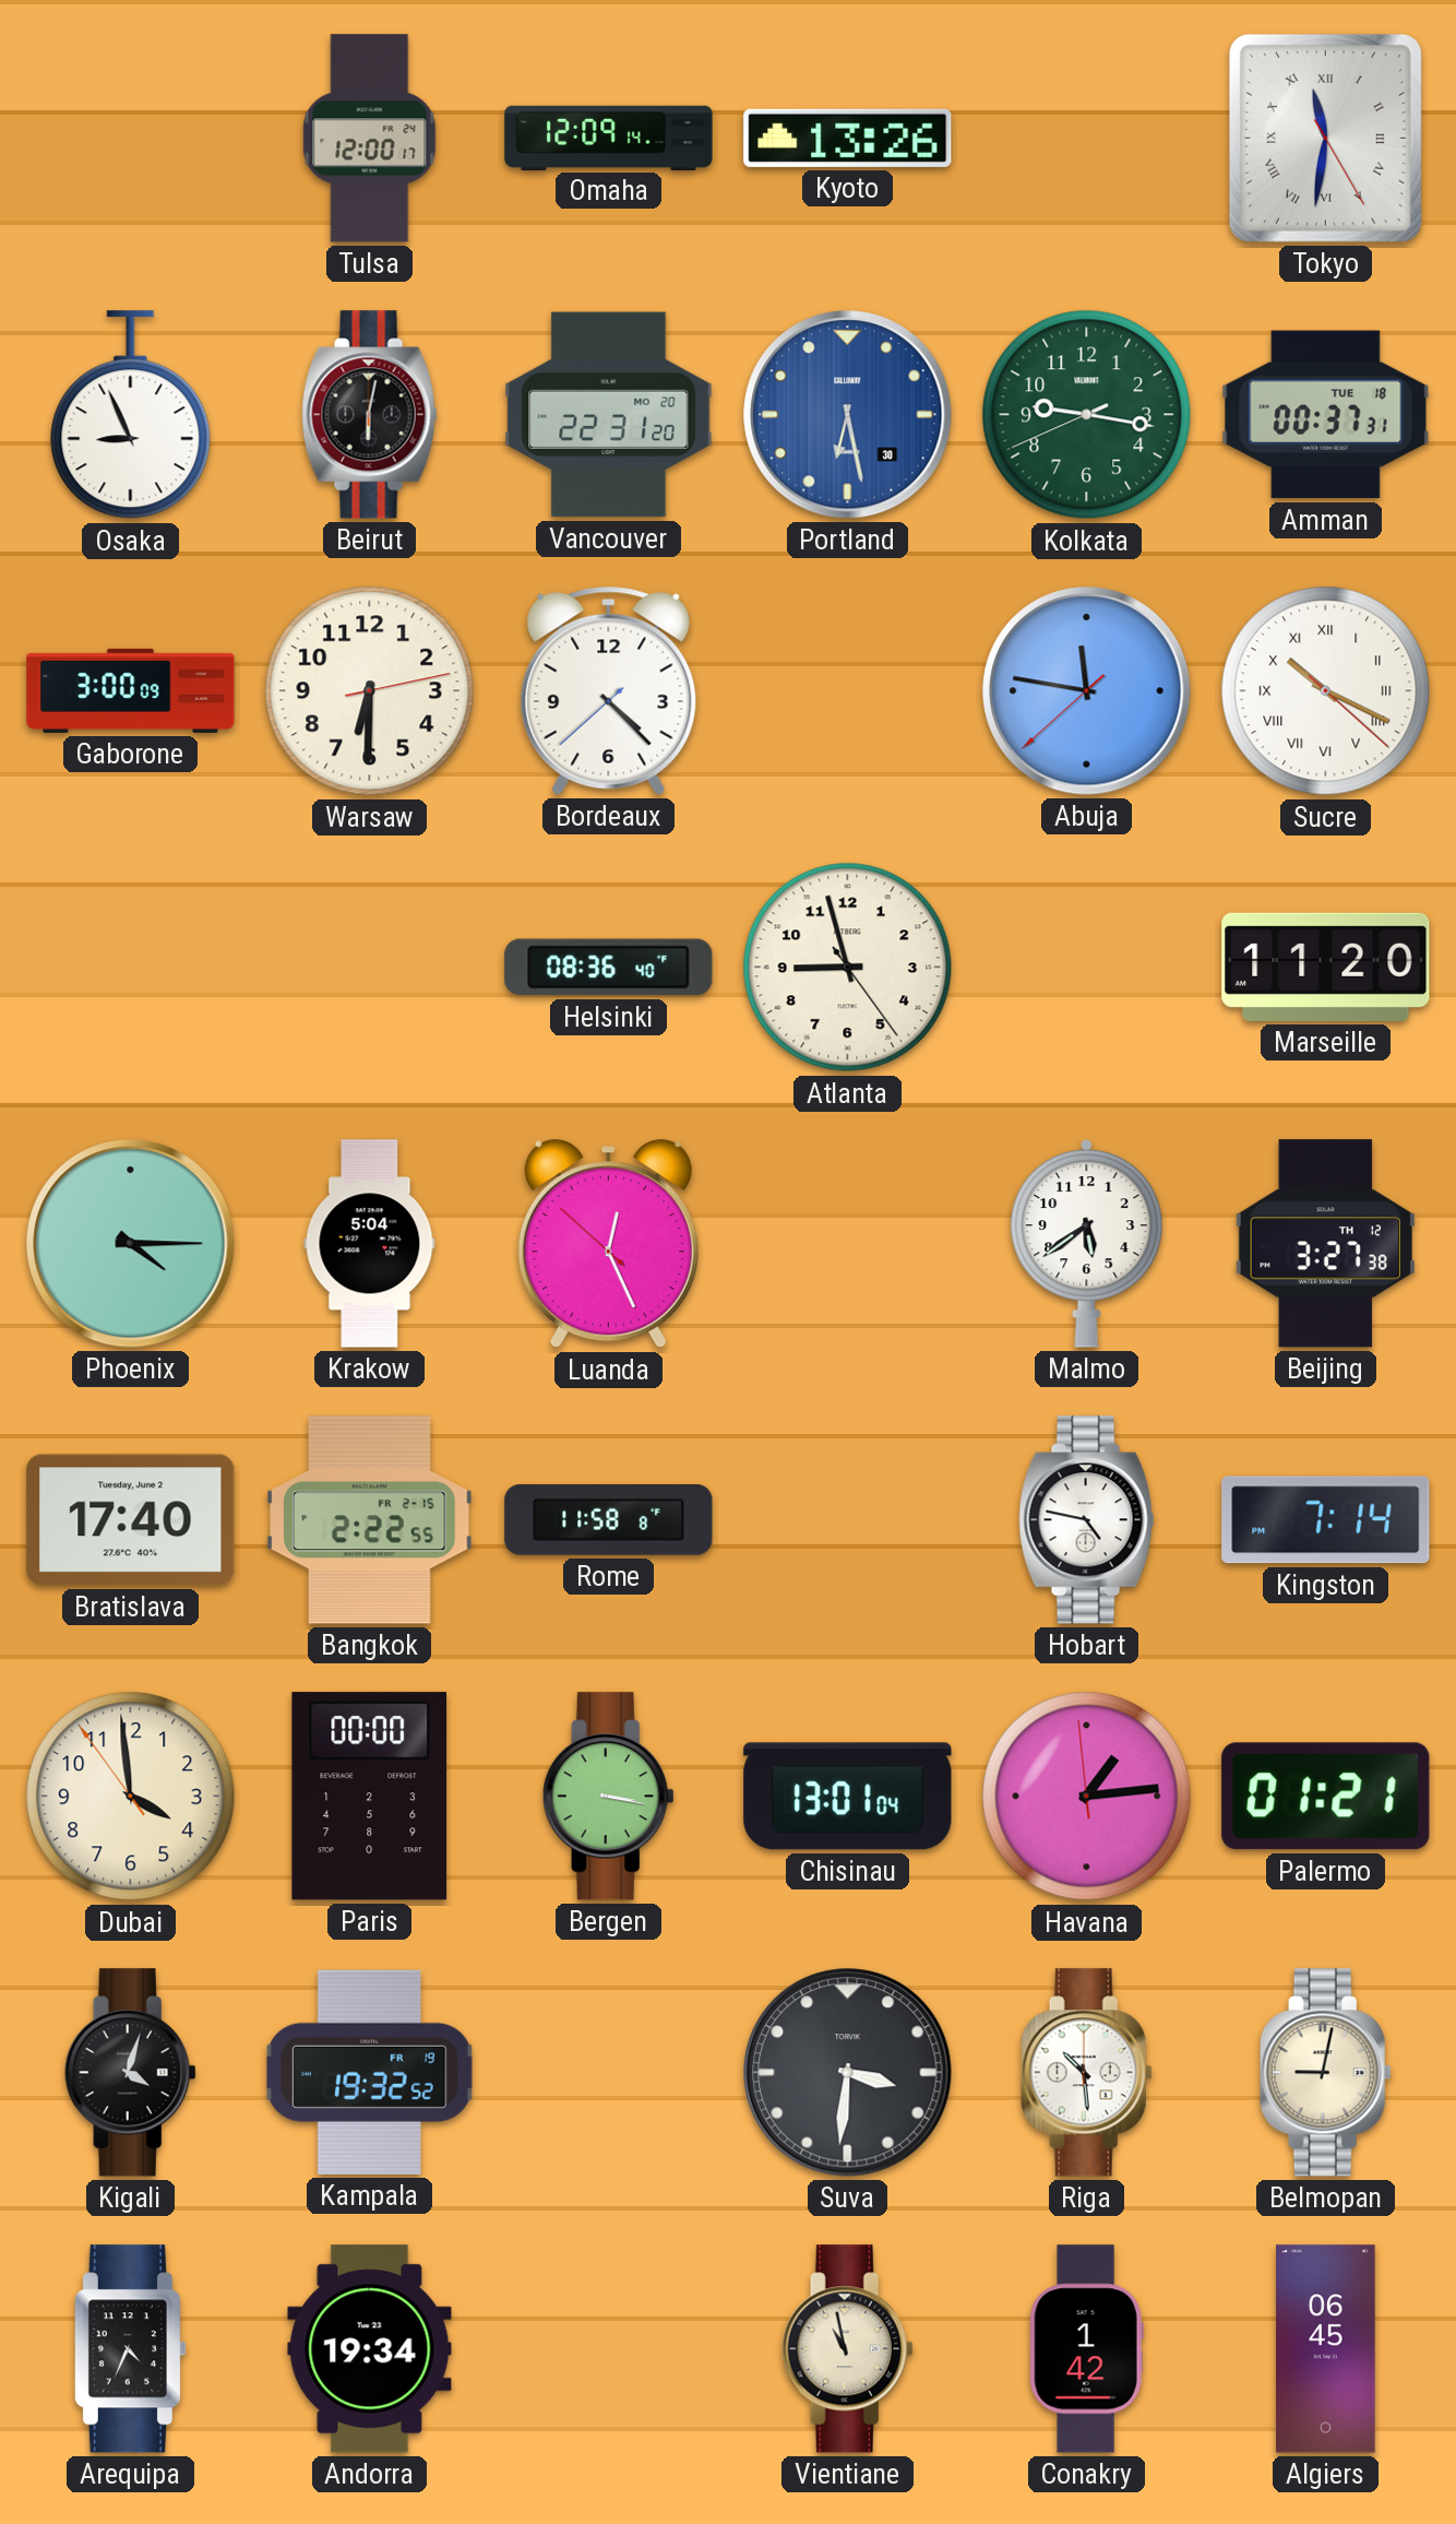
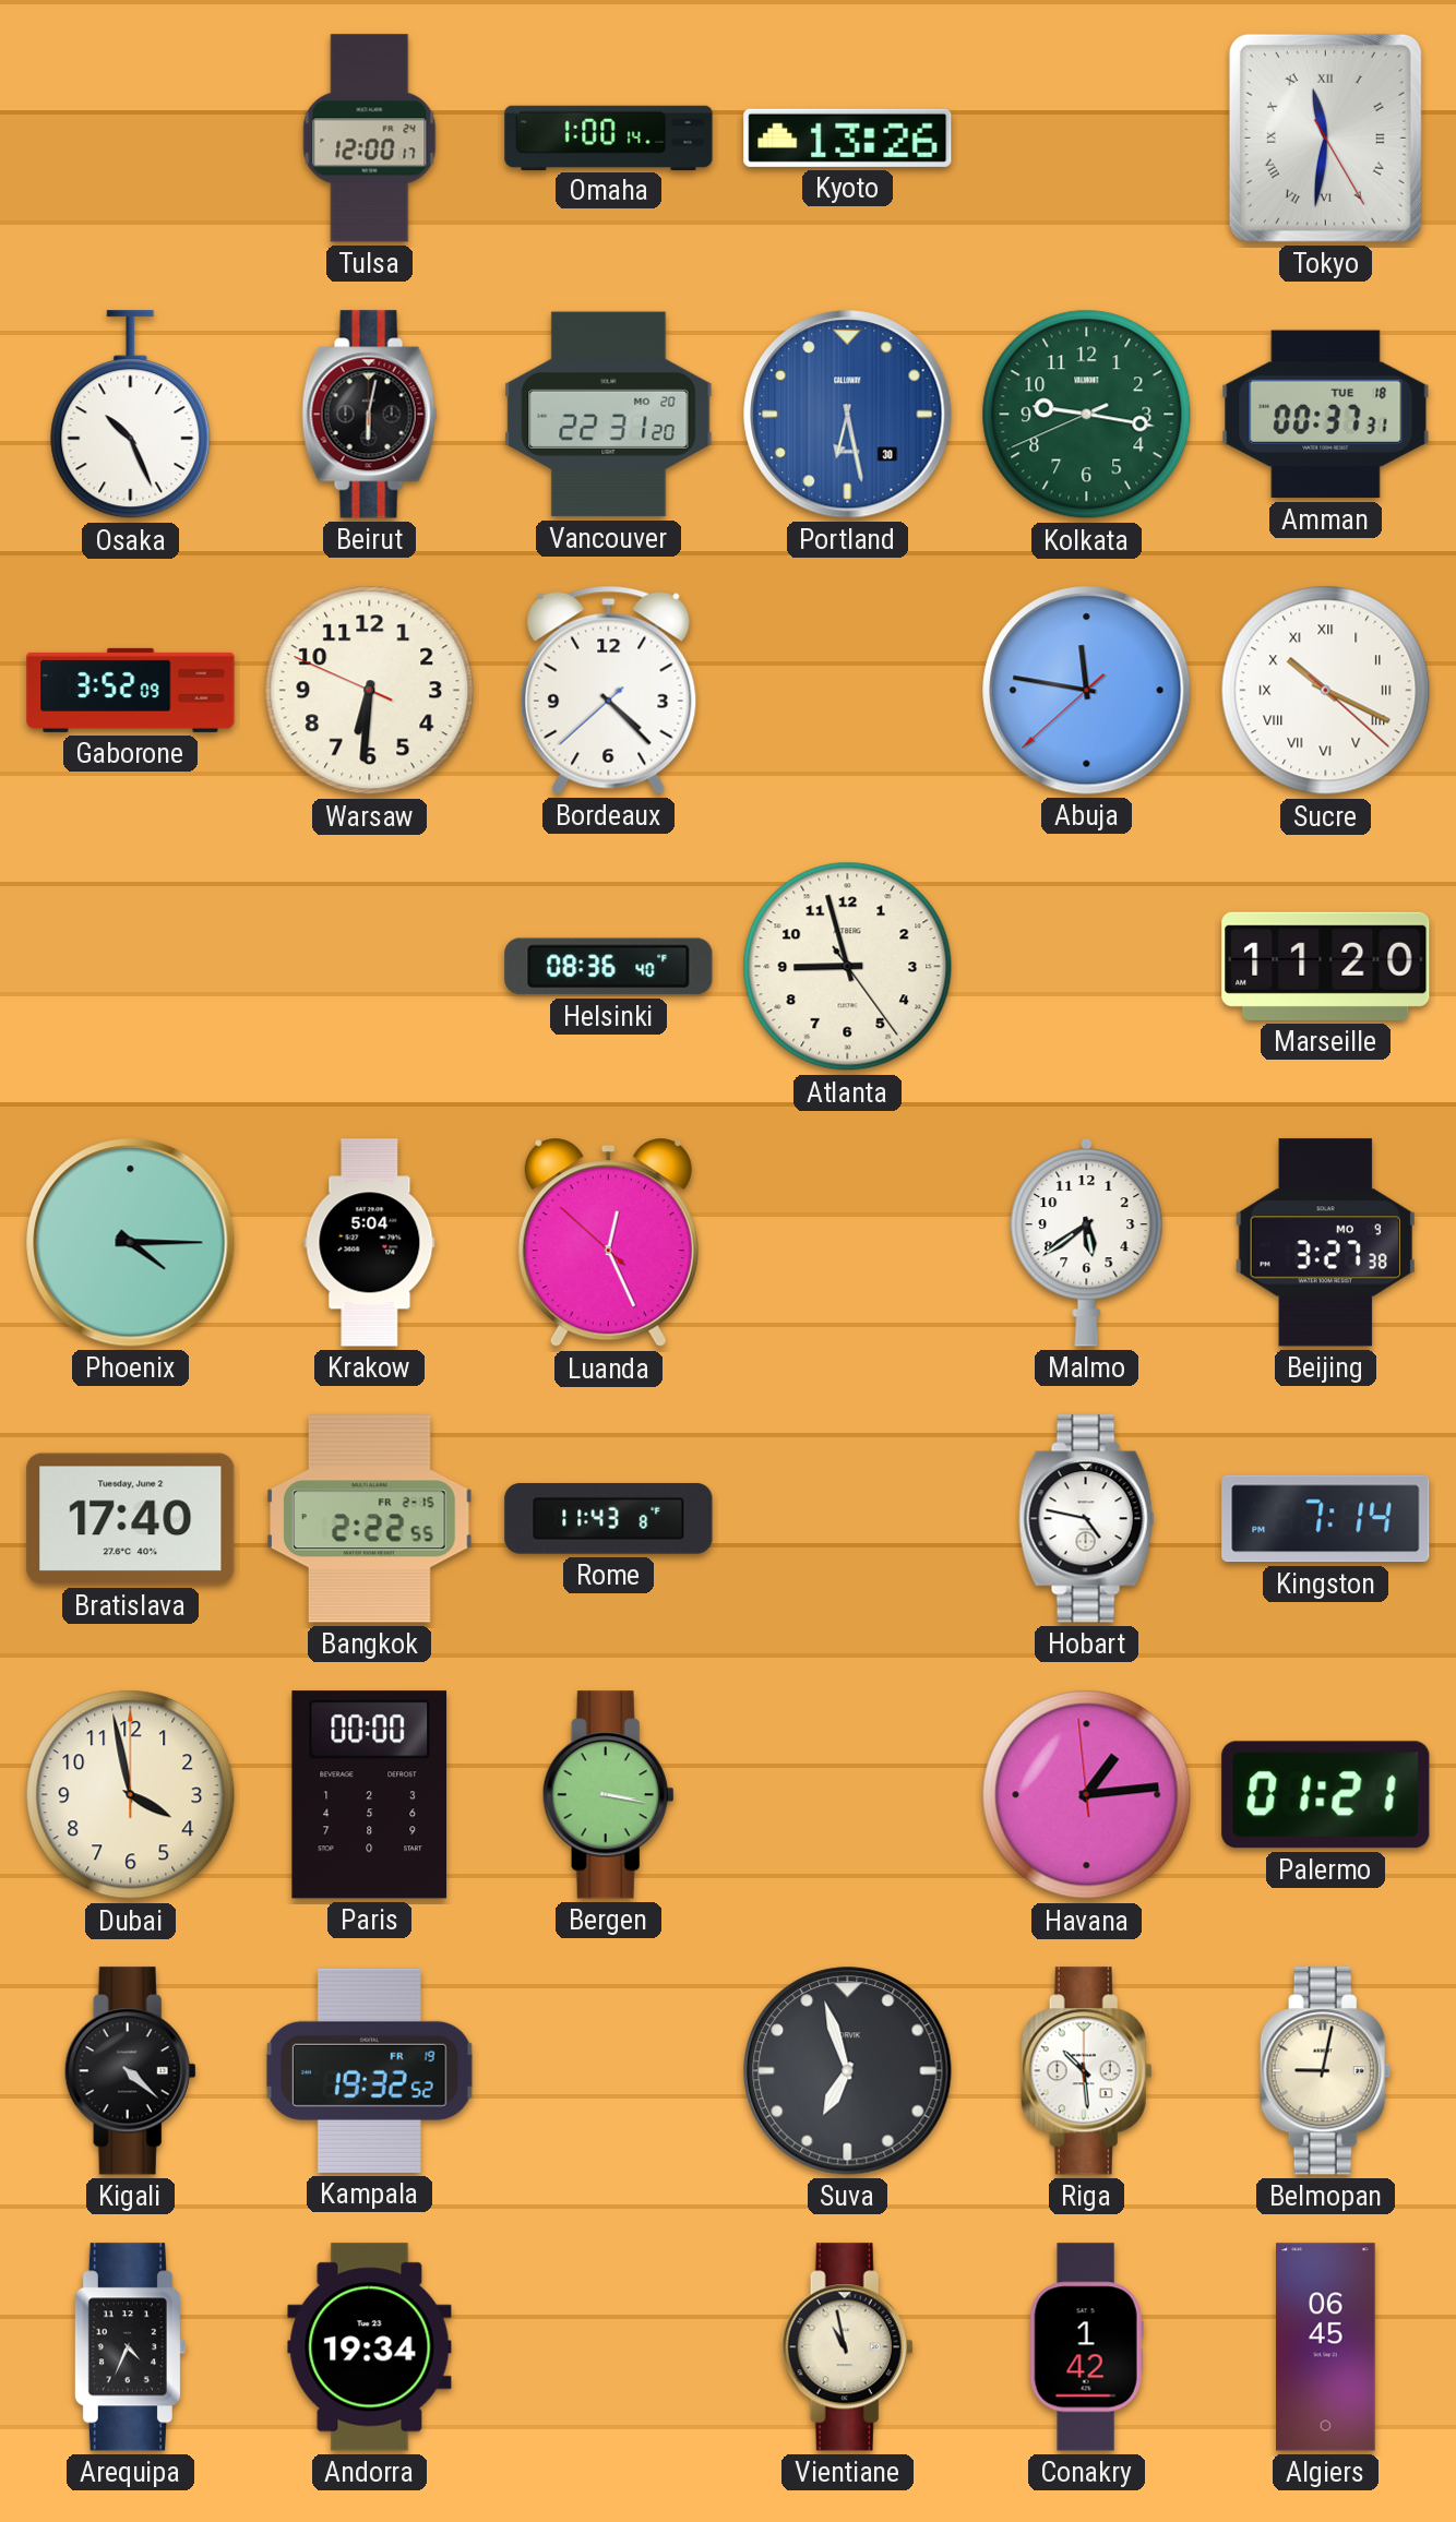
Omaha: 12:09 -> 1:00 (609, 138)
Osaka: 8:56 -> 10:26 (131, 415)
Gaborone: 3:00 -> 3:52 (131, 690)
Warsaw: 6:30:13 -> 6:30:49 (370, 691)
Beijing date: TH 12 -> MO 9 (1325, 1243)
Rome: 11:58 -> 11:43 (609, 1519)
Dubai: 3:58:54 -> 3:58:00 (131, 1795)
Chisinau: 13:01 -> none (848, 1797)
Kigali: 4:03 -> 4:22 (130, 2071)
Suva: 3:31 -> 6:57 (848, 2071)
